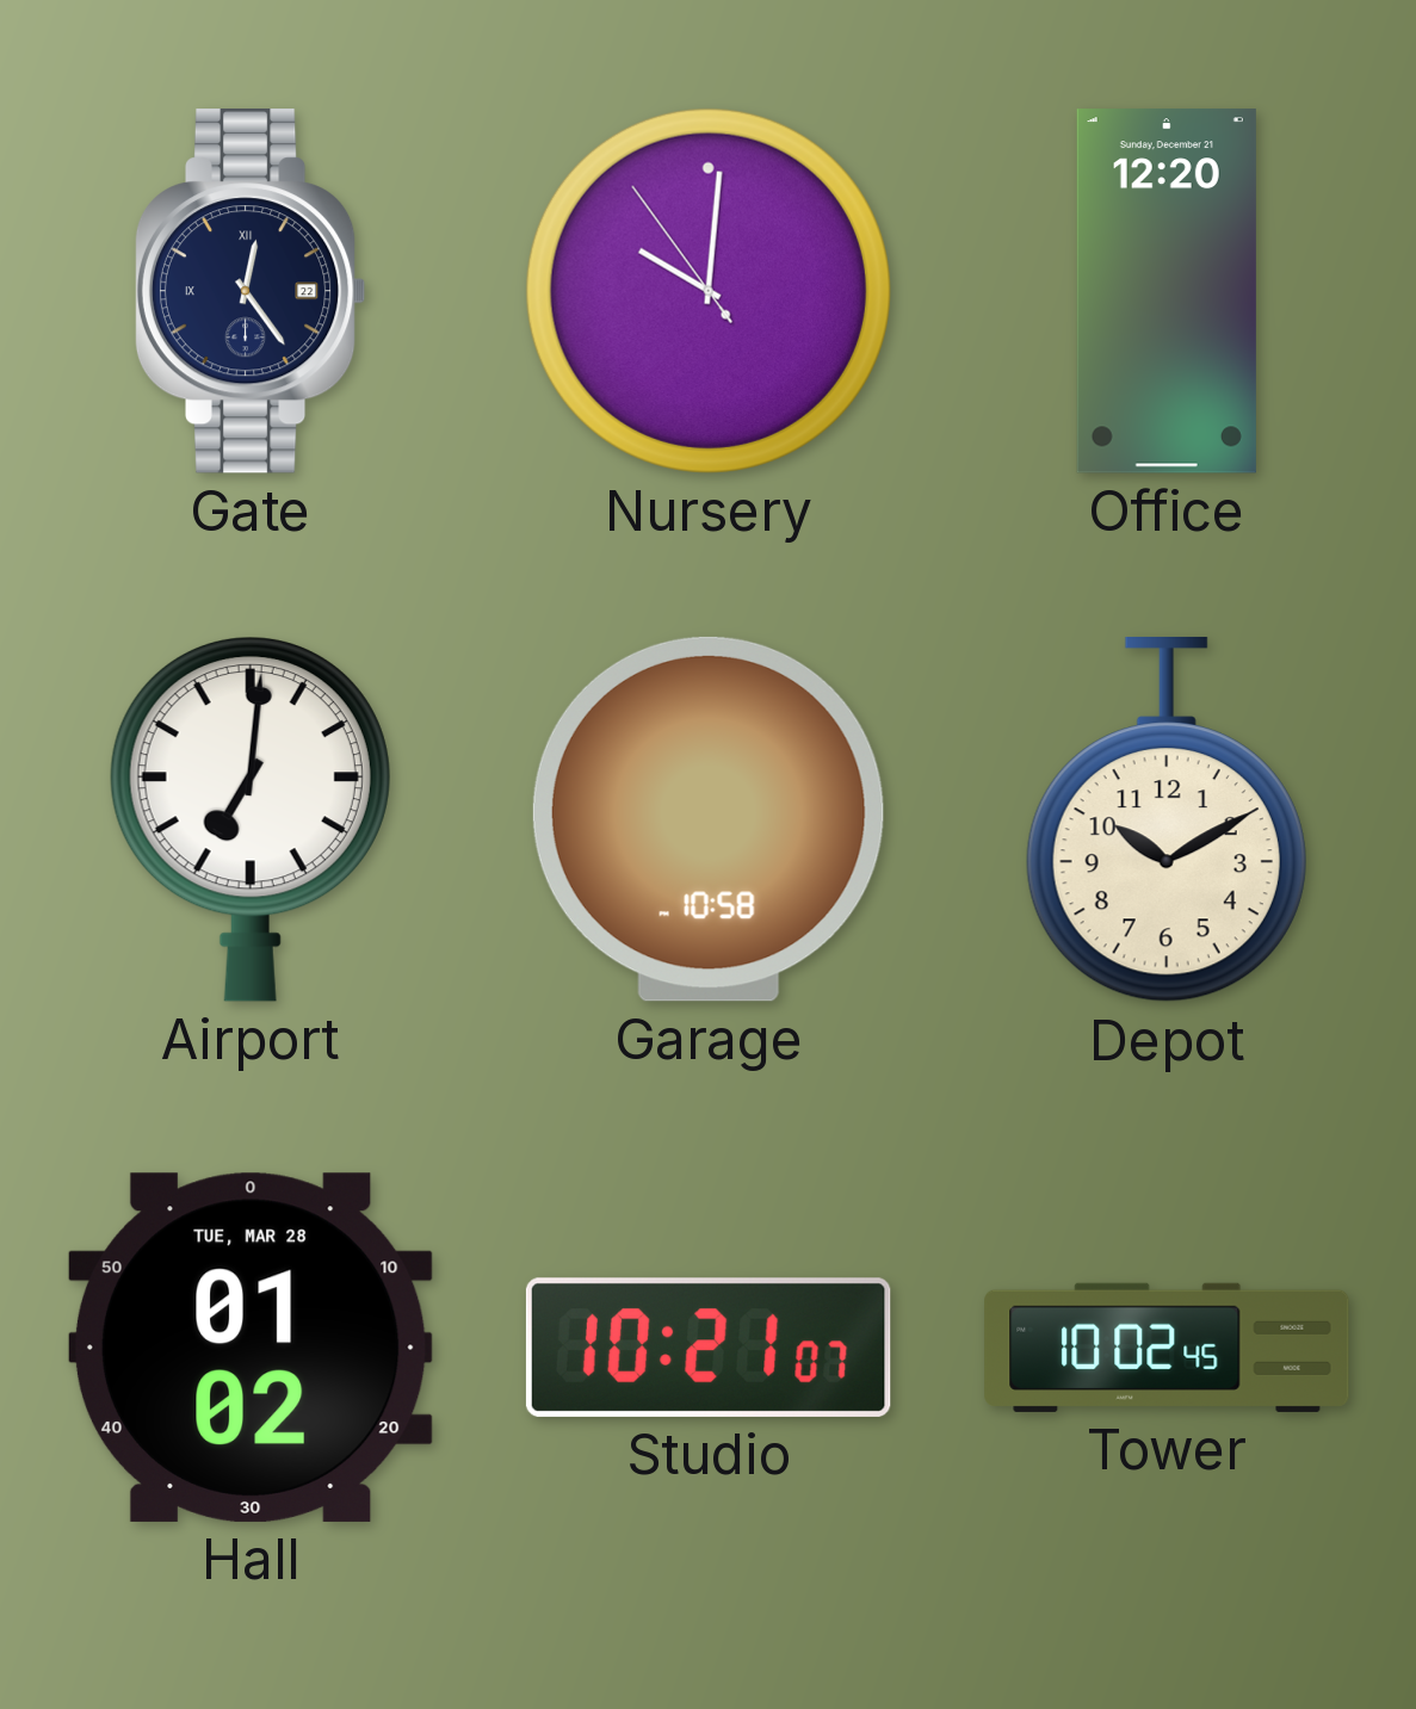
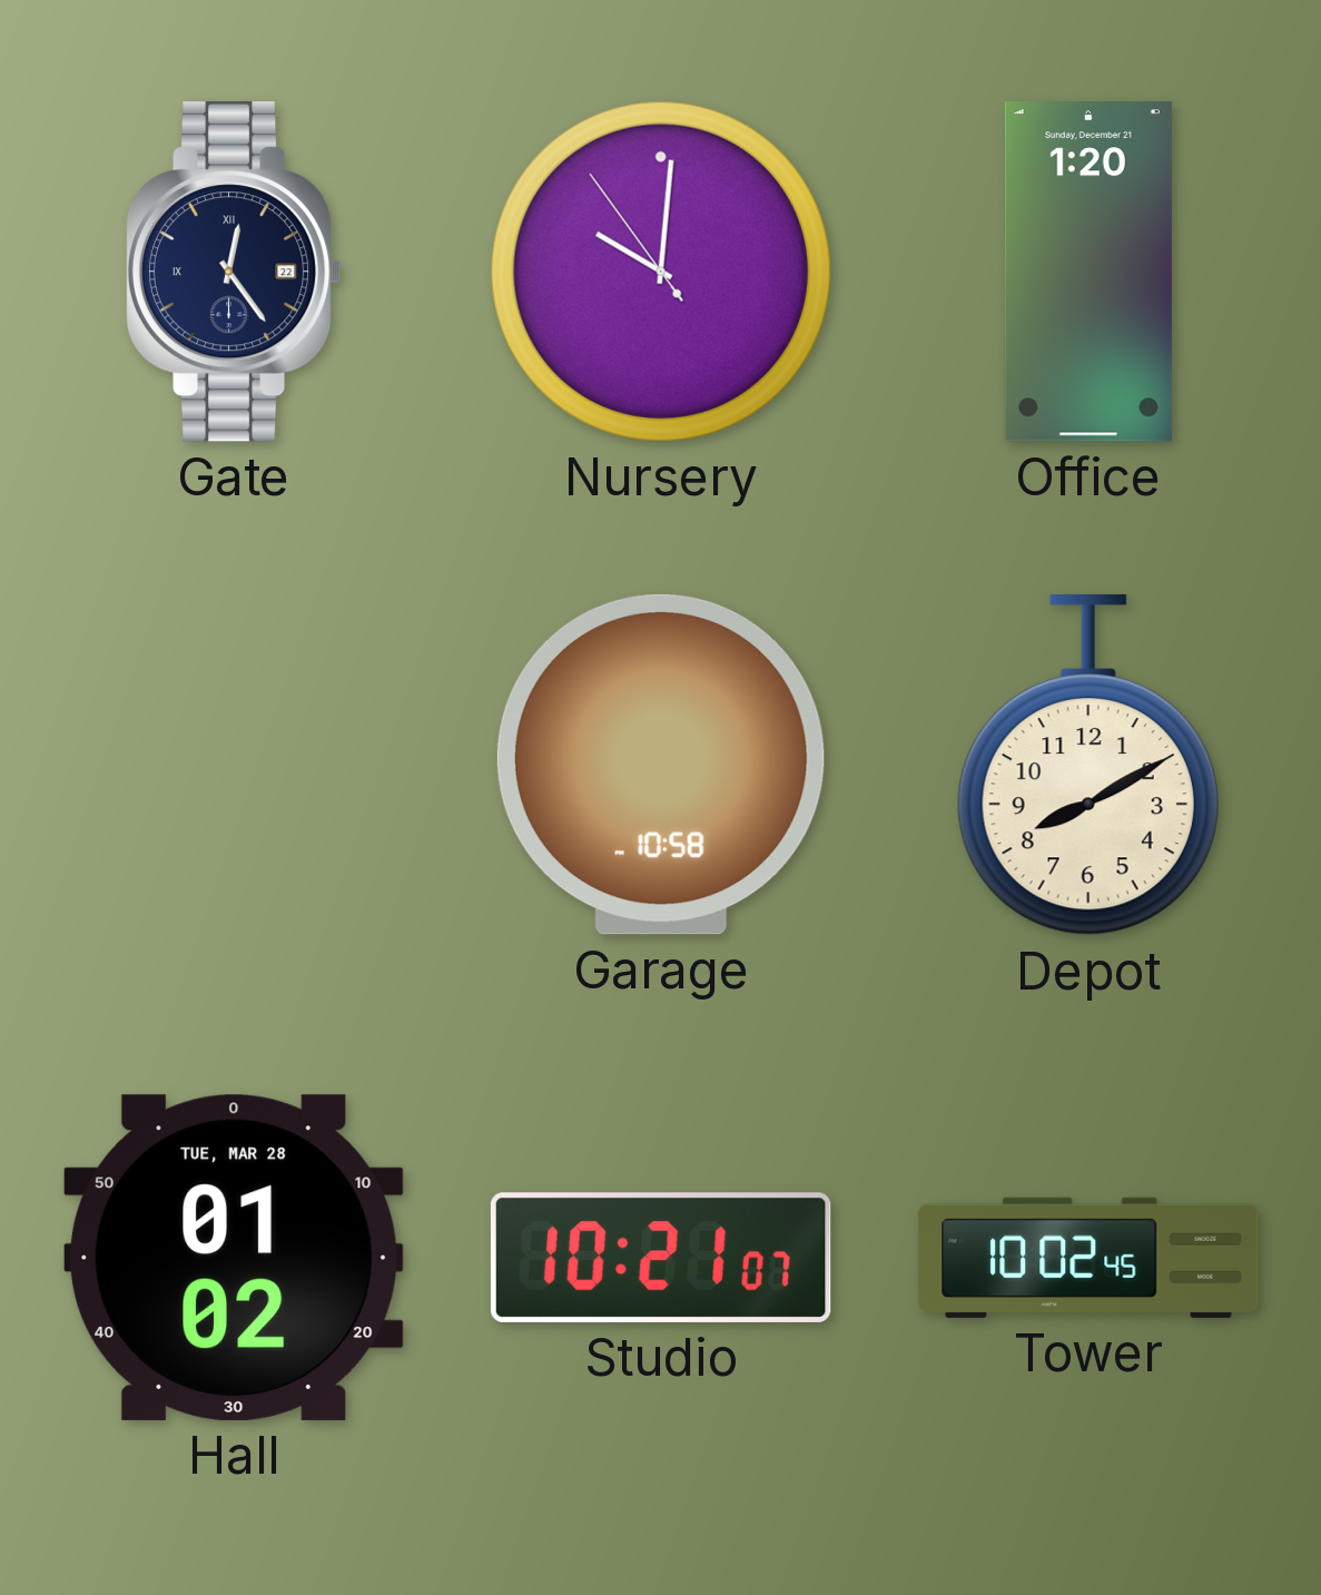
Office: 12:20 -> 1:20 (1088, 272)
Airport: 7:01 -> none (251, 819)
Depot: 10:10 -> 8:10 (1088, 765)
